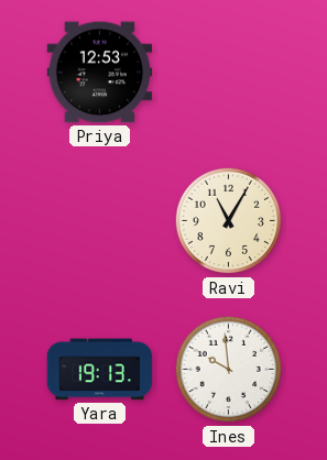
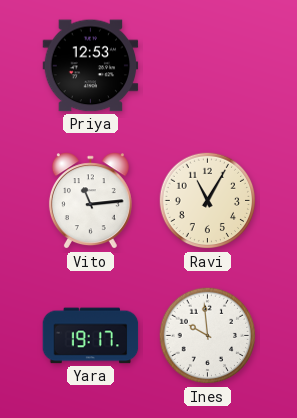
Vito: none -> 11:14 (90, 201)
Yara: 19:13 -> 19:17 (91, 336)
